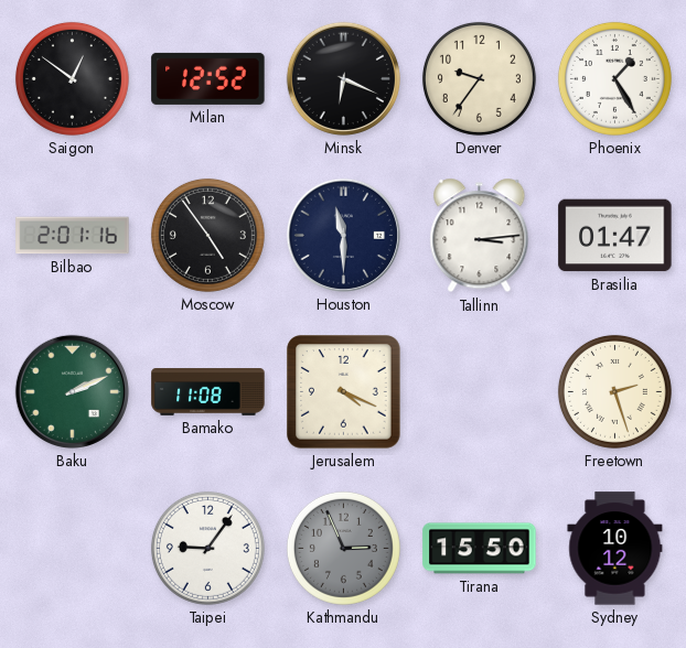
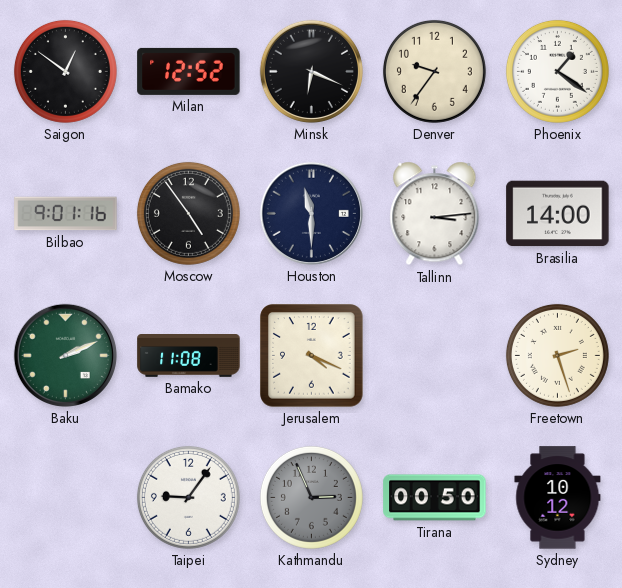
Phoenix: 1:25 -> 1:21 (557, 71)
Bilbao: 2:01 -> 9:01 (66, 214)
Brasilia: 01:47 -> 14:00 (558, 214)
Tirana: 15:50 -> 00:50 (435, 498)
